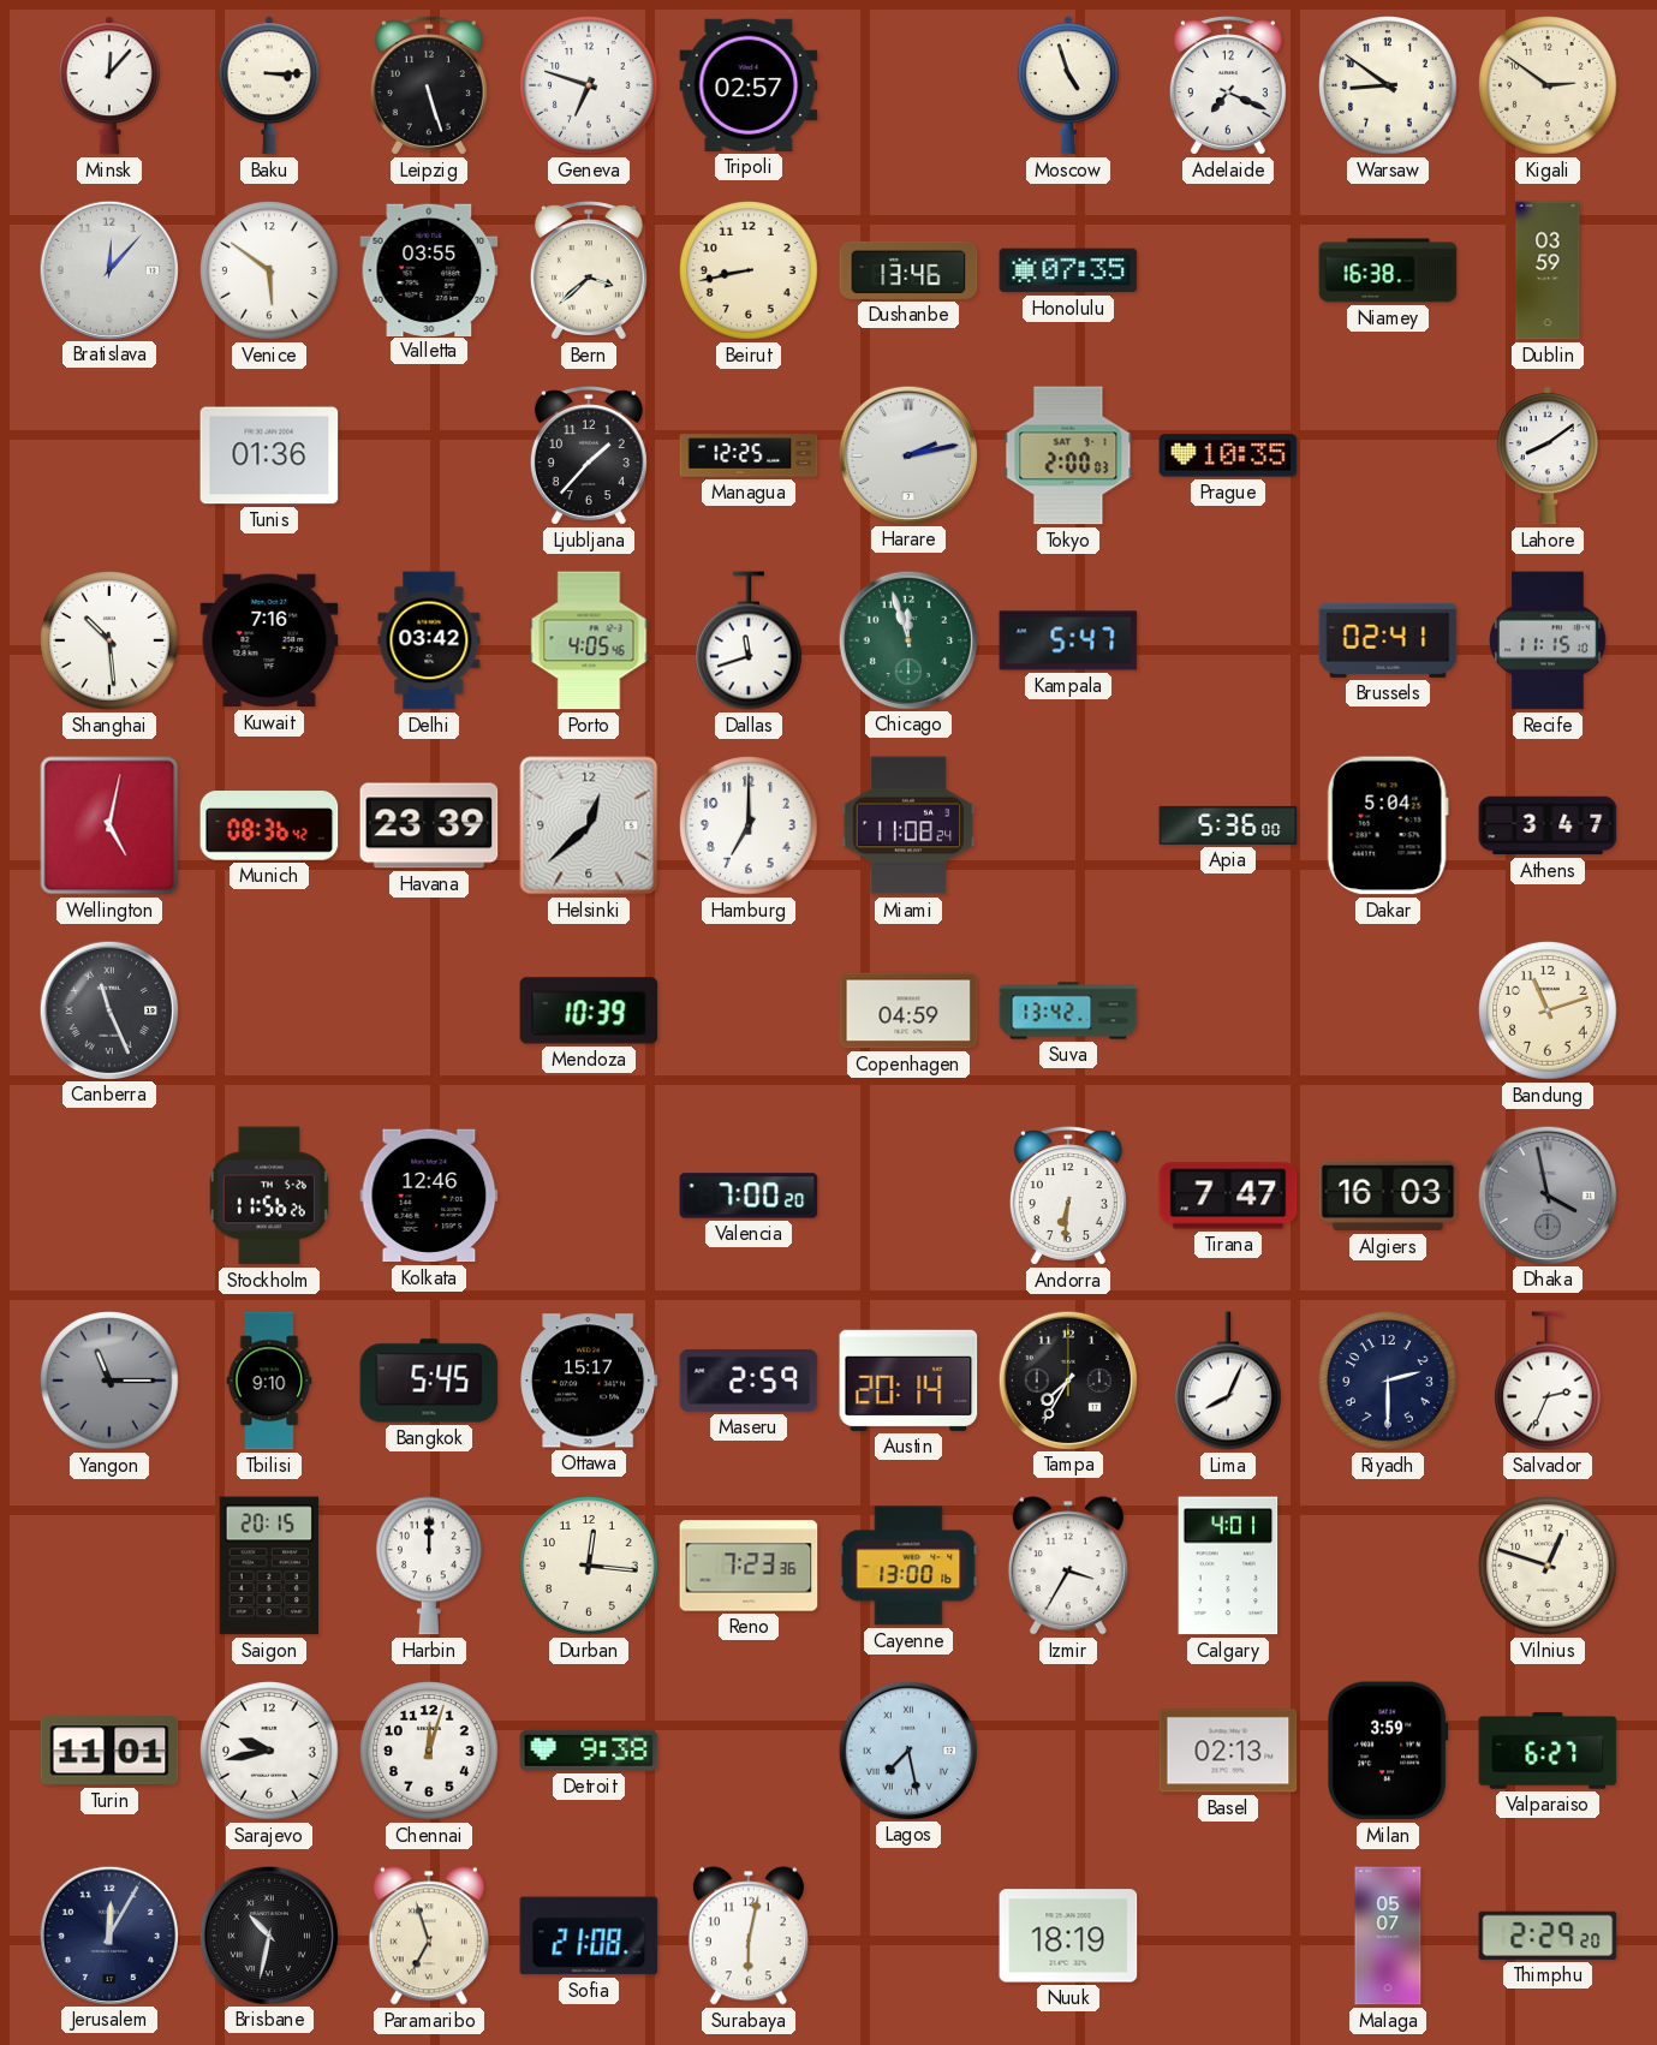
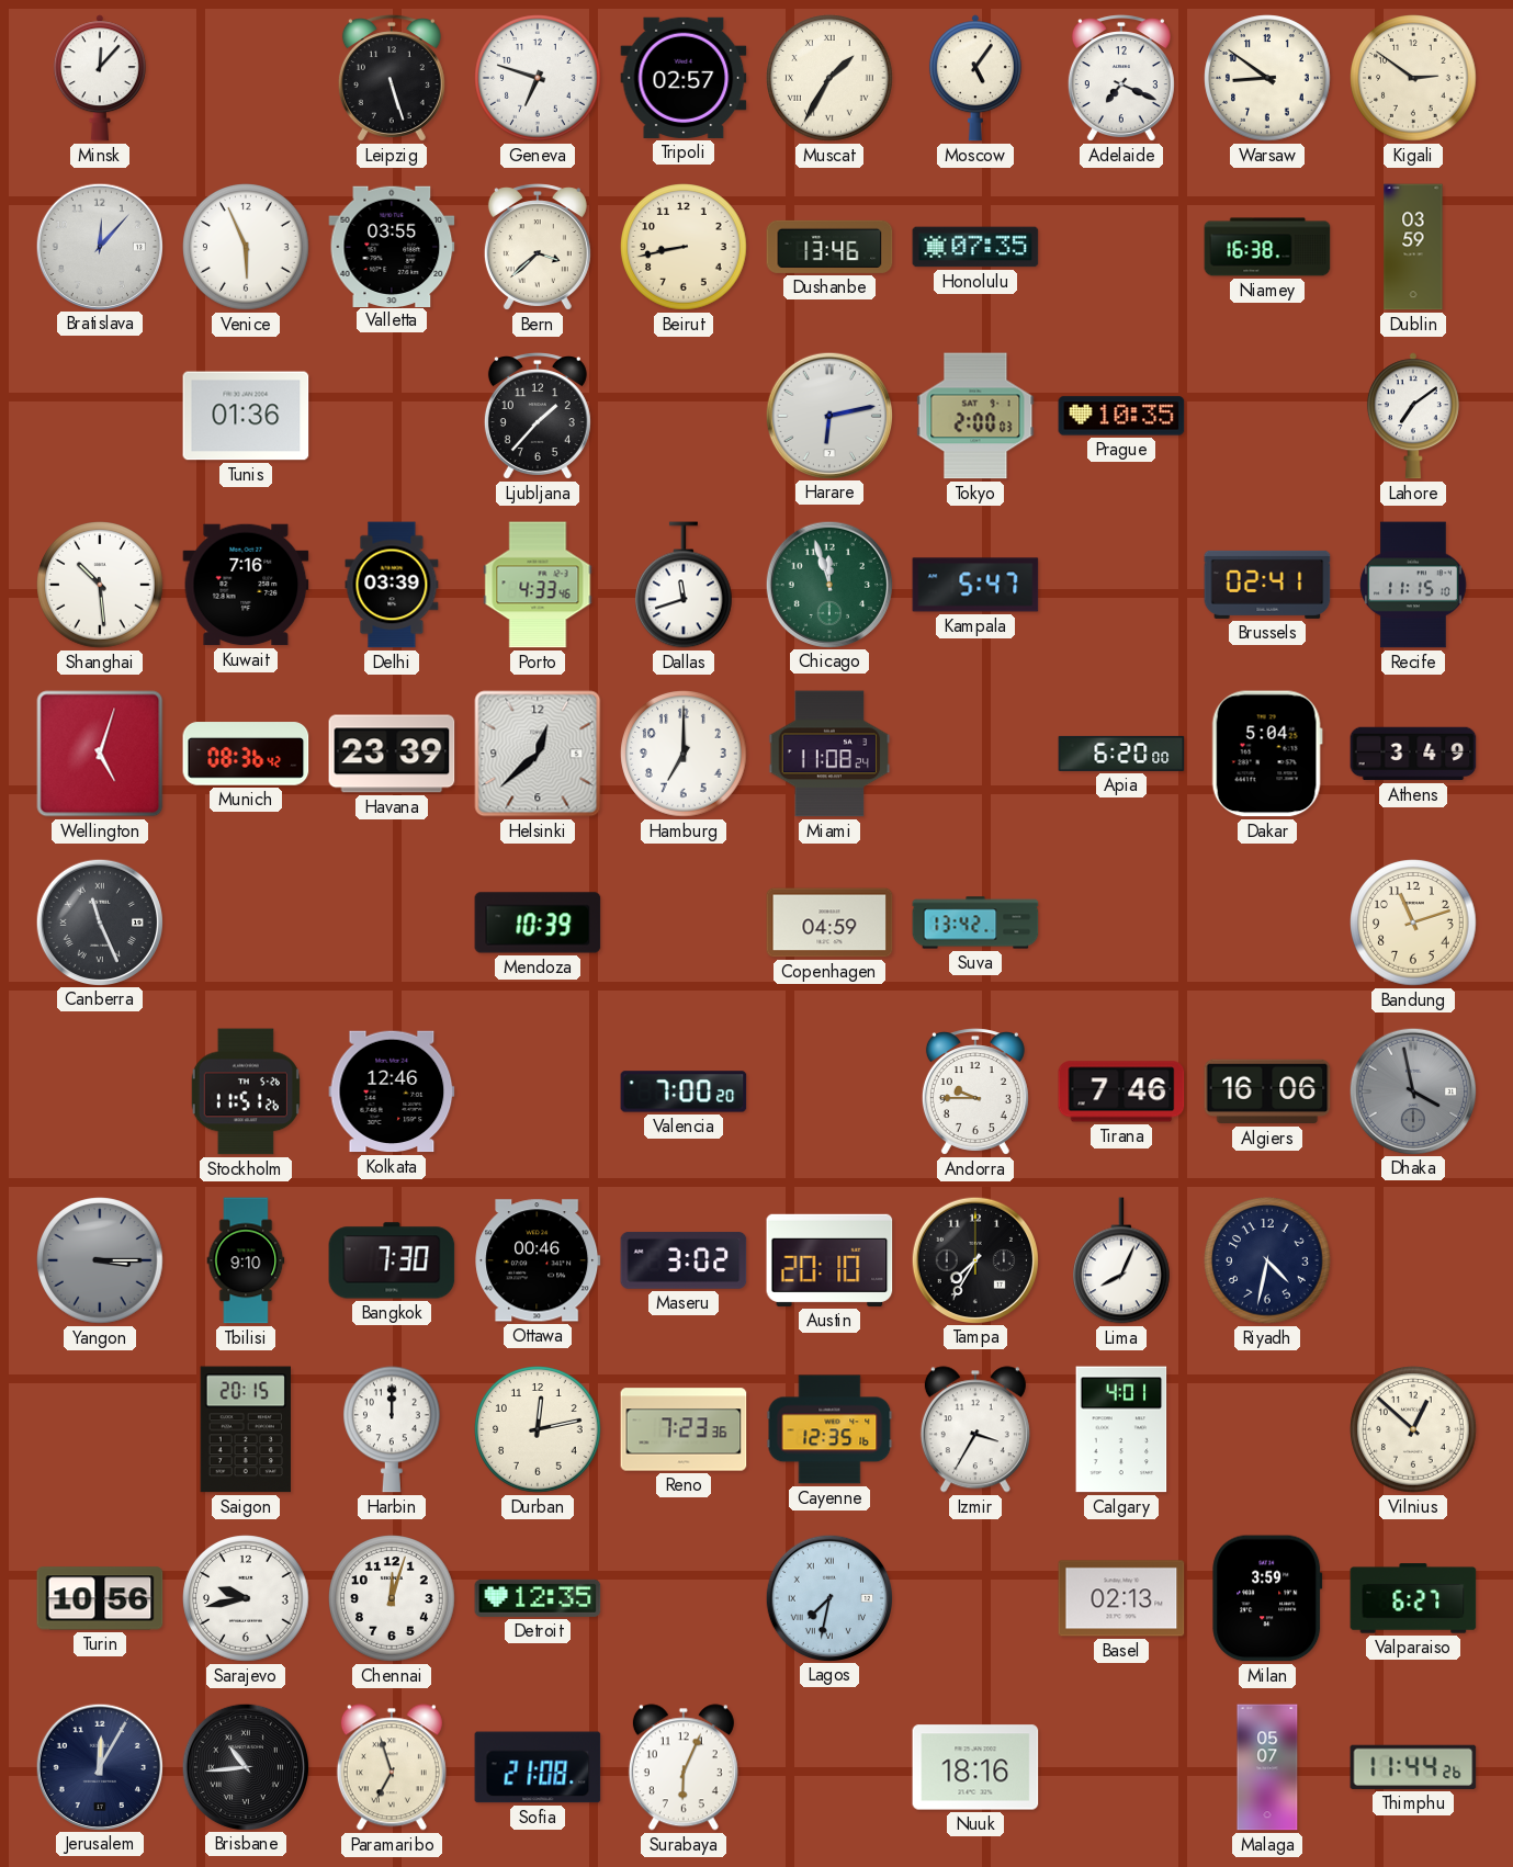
Baku: 3:15 -> none (269, 85)
Muscat: none -> 1:35 (829, 78)
Moscow: 4:57 -> 5:06 (975, 78)
Venice: 5:51 -> 5:56 (246, 247)
Managua: 12:25 -> none (749, 455)
Harare: 2:13 -> 6:13 (828, 415)
Lahore: 8:09 -> 7:09 (1413, 416)
Delhi: 03:42 -> 03:39 (392, 585)
Porto: 4:05 -> 4:33 (538, 585)
Wellington: 5:02 -> 5:03 (100, 754)
Apia: 5:36 -> 6:20 (1121, 754)
Athens: 3:47 -> 3:49 (1413, 754)
Stockholm: 11:56 -> 11:51 (246, 1091)
Andorra: 6:31 -> 9:45 (975, 1091)
Tirana: 7:47 -> 7:46 (1121, 1091)
Algiers: 16:03 -> 16:06 (1267, 1091)
Yangon: 11:15 -> 3:15 (100, 1260)
Bangkok: 5:45 -> 7:30 (392, 1260)
Ottawa: 15:17 -> 00:46 (538, 1260)
Maseru: 2:59 -> 3:02 (684, 1260)
Austin: 20:14 -> 20:10 (829, 1260)
Riyadh: 2:30 -> 4:32 (1267, 1260)
Salvador: 2:34 -> none (1549, 1381)
Durban: 12:16 -> 12:13 (538, 1429)
Cayenne: 13:00 -> 12:35 (829, 1429)
Vilnius: 12:48 -> 12:52 (1413, 1429)
Turin: 11:01 -> 10:56 (100, 1598)
Detroit: 9:38 -> 12:35 (538, 1598)
Lagos: 7:28 -> 7:32 (828, 1597)
Brisbane: 10:32 -> 10:44 (245, 1766)
Surabaya: 6:02 -> 6:04 (684, 1767)
Nuuk: 18:19 -> 18:16 (975, 1767)
Thimphu: 2:29 -> 11:44 (1413, 1767)
